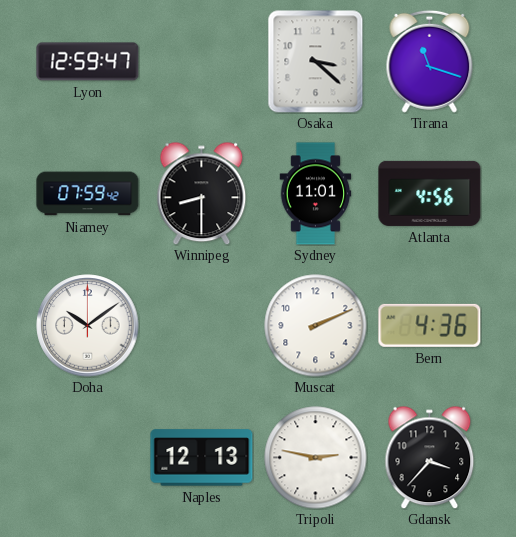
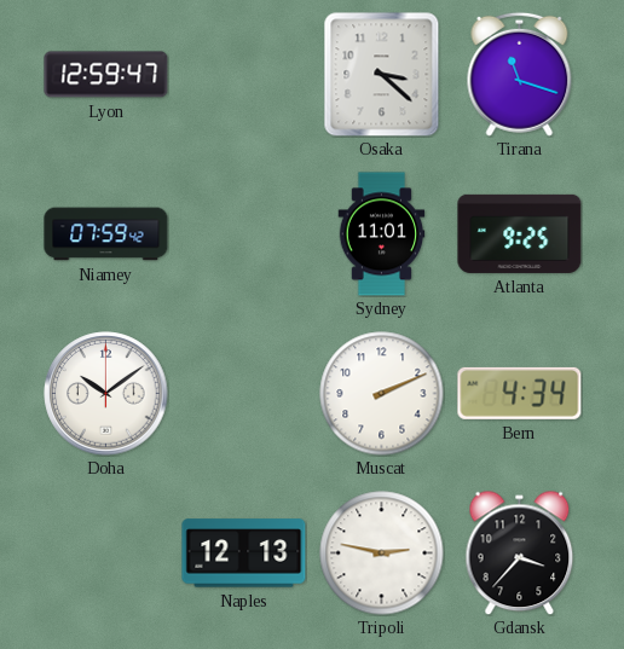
Winnipeg: 8:30 -> none (202, 193)
Atlanta: 4:56 -> 9:25 (520, 233)
Bern: 4:36 -> 4:34 (520, 393)
